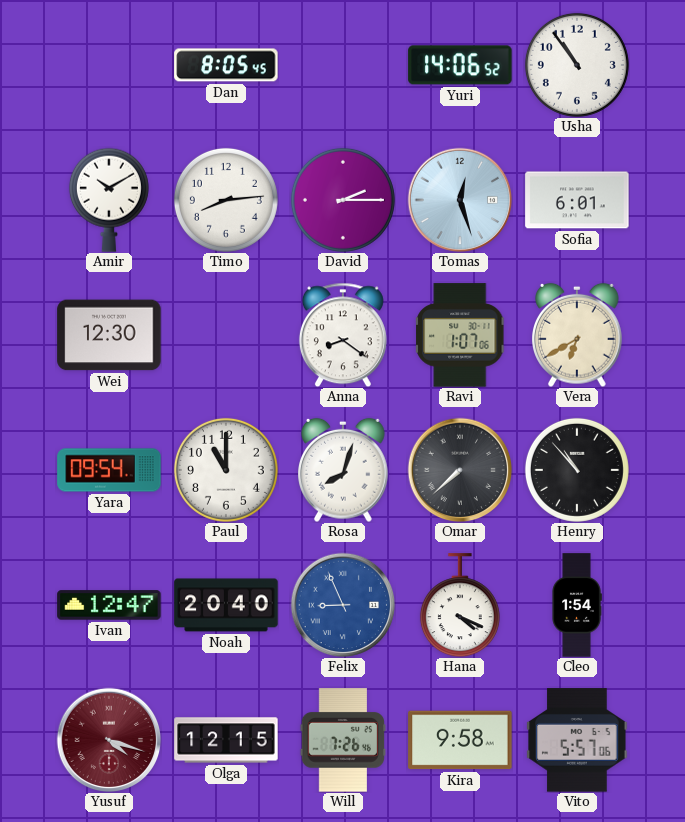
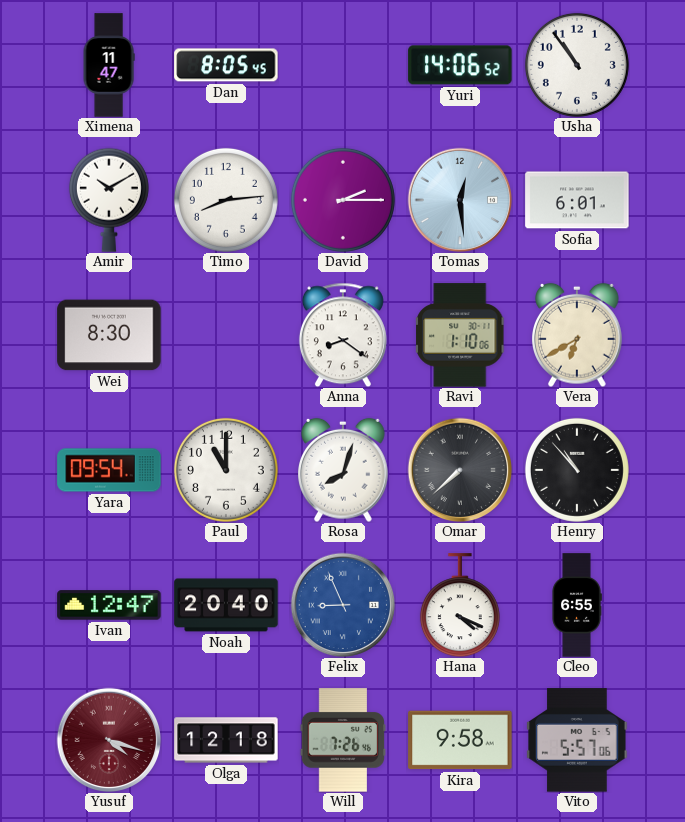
Ximena: none -> 11:47 (109, 65)
Tomas: 12:27 -> 12:29 (460, 200)
Wei: 12:30 -> 8:30 (109, 335)
Ravi: 1:07 -> 1:10 (461, 335)
Cleo: 1:54 -> 6:55 (577, 605)
Olga: 12:15 -> 12:18 (226, 740)
